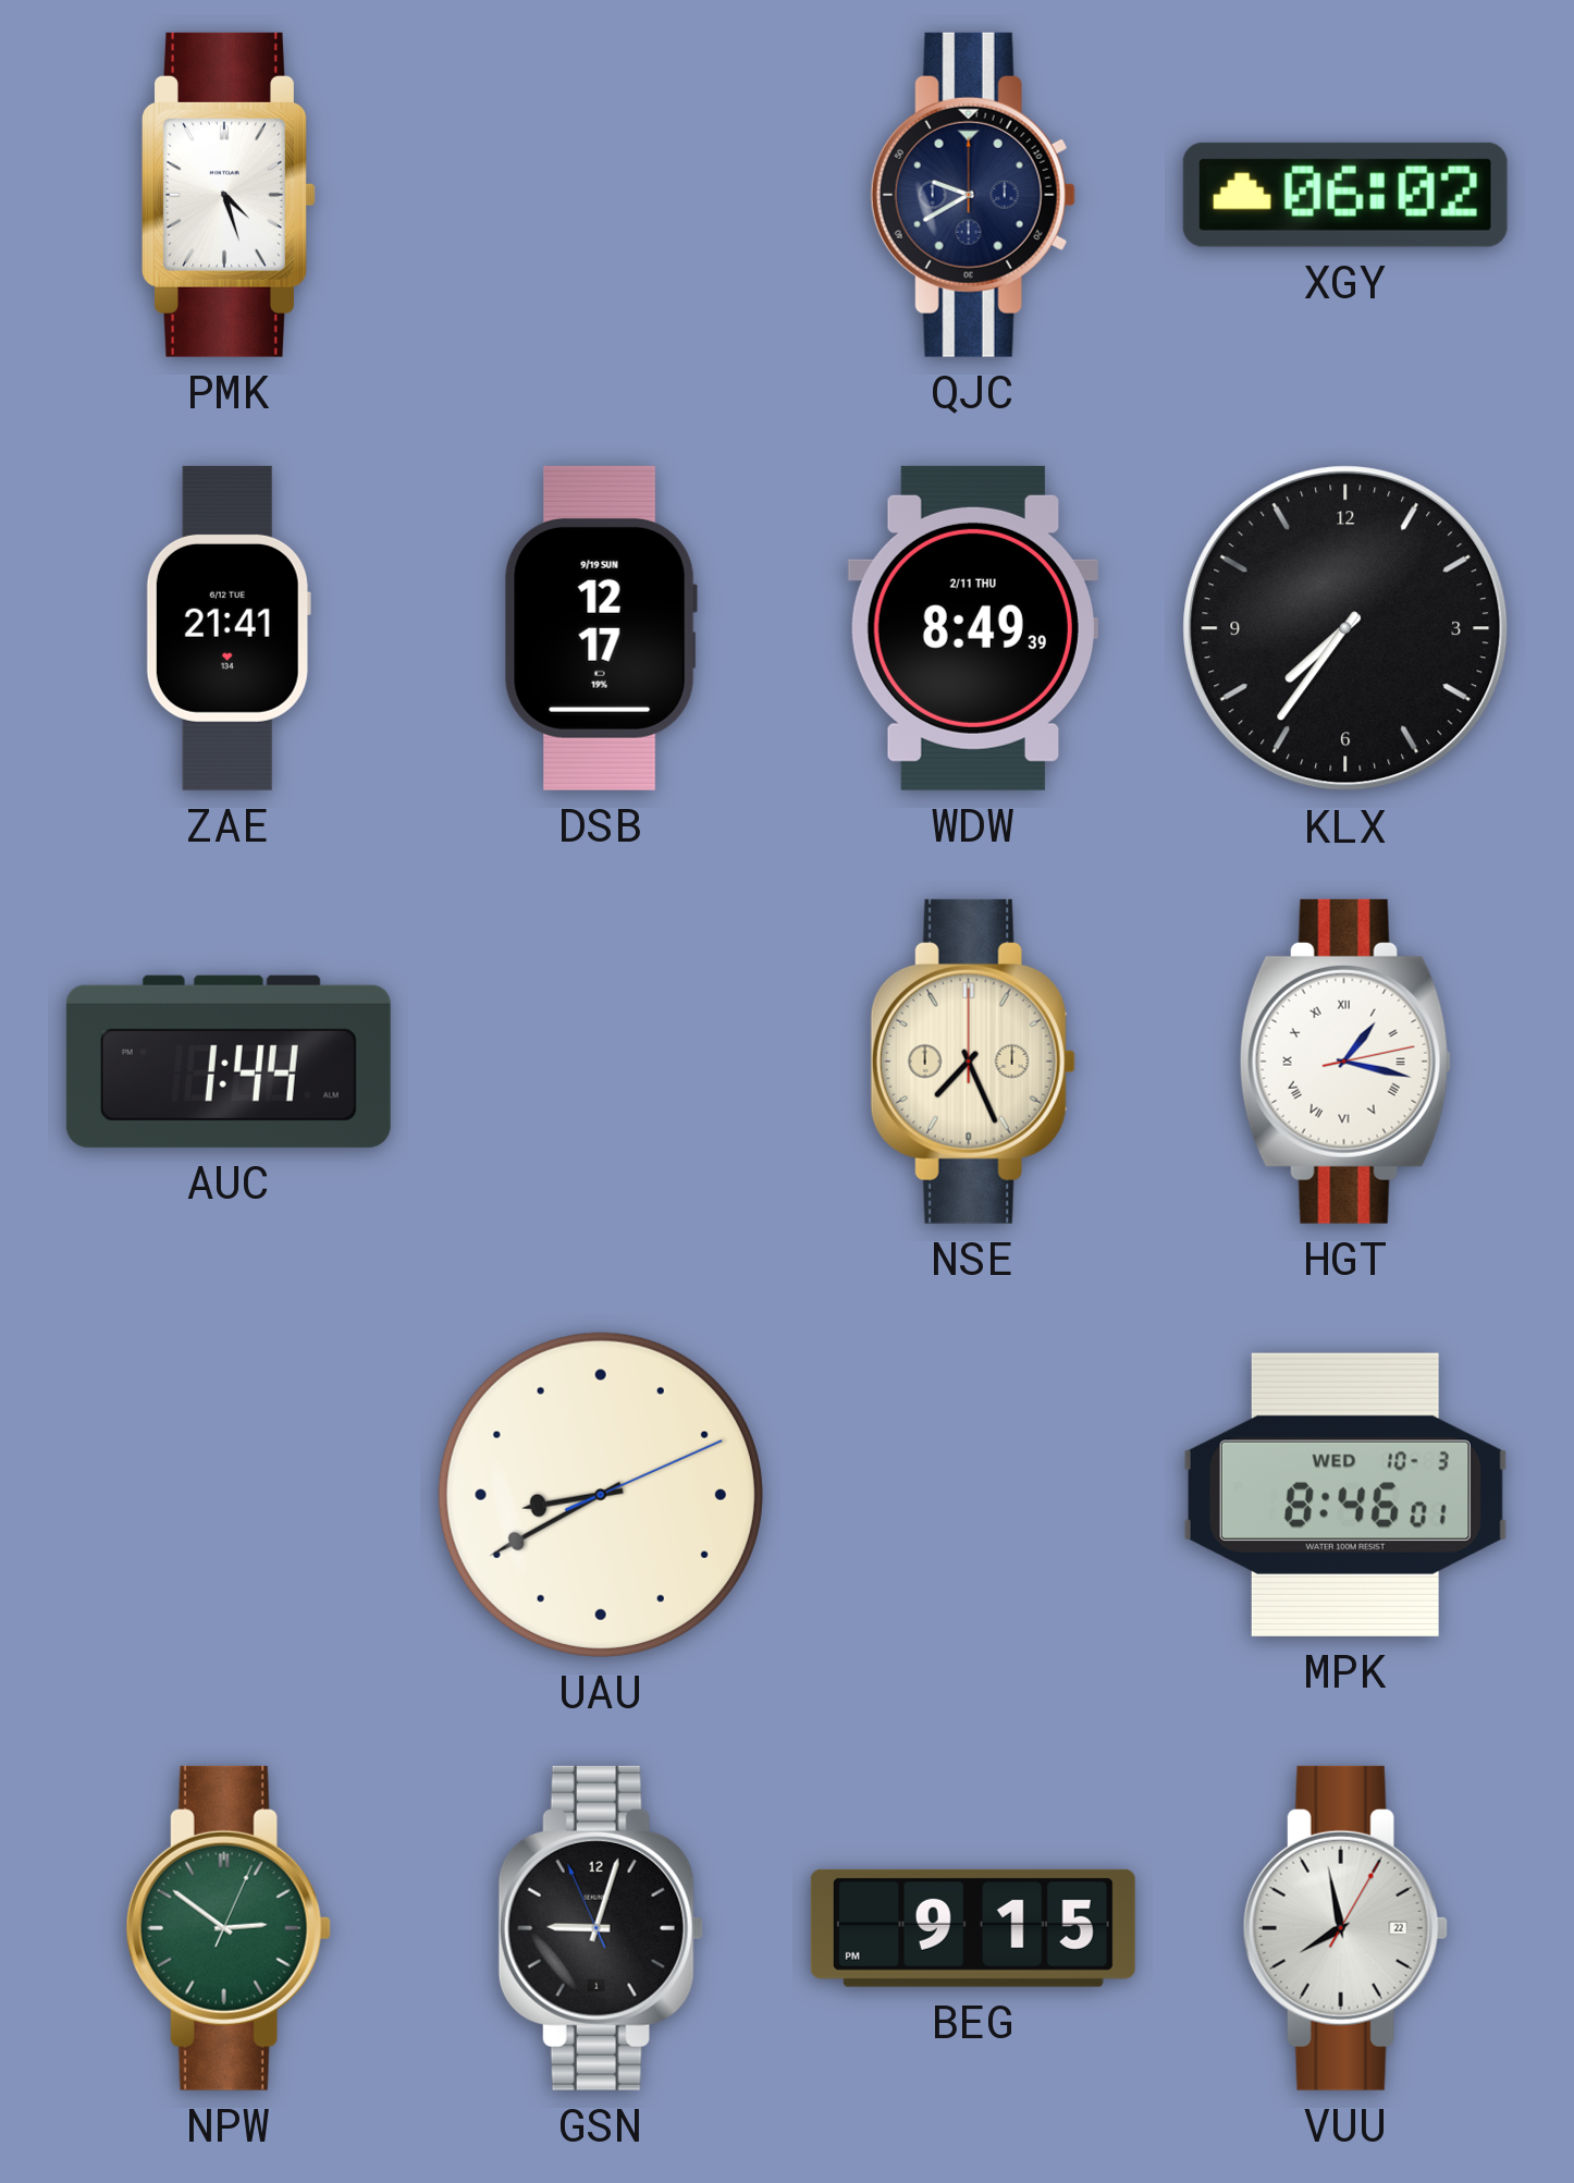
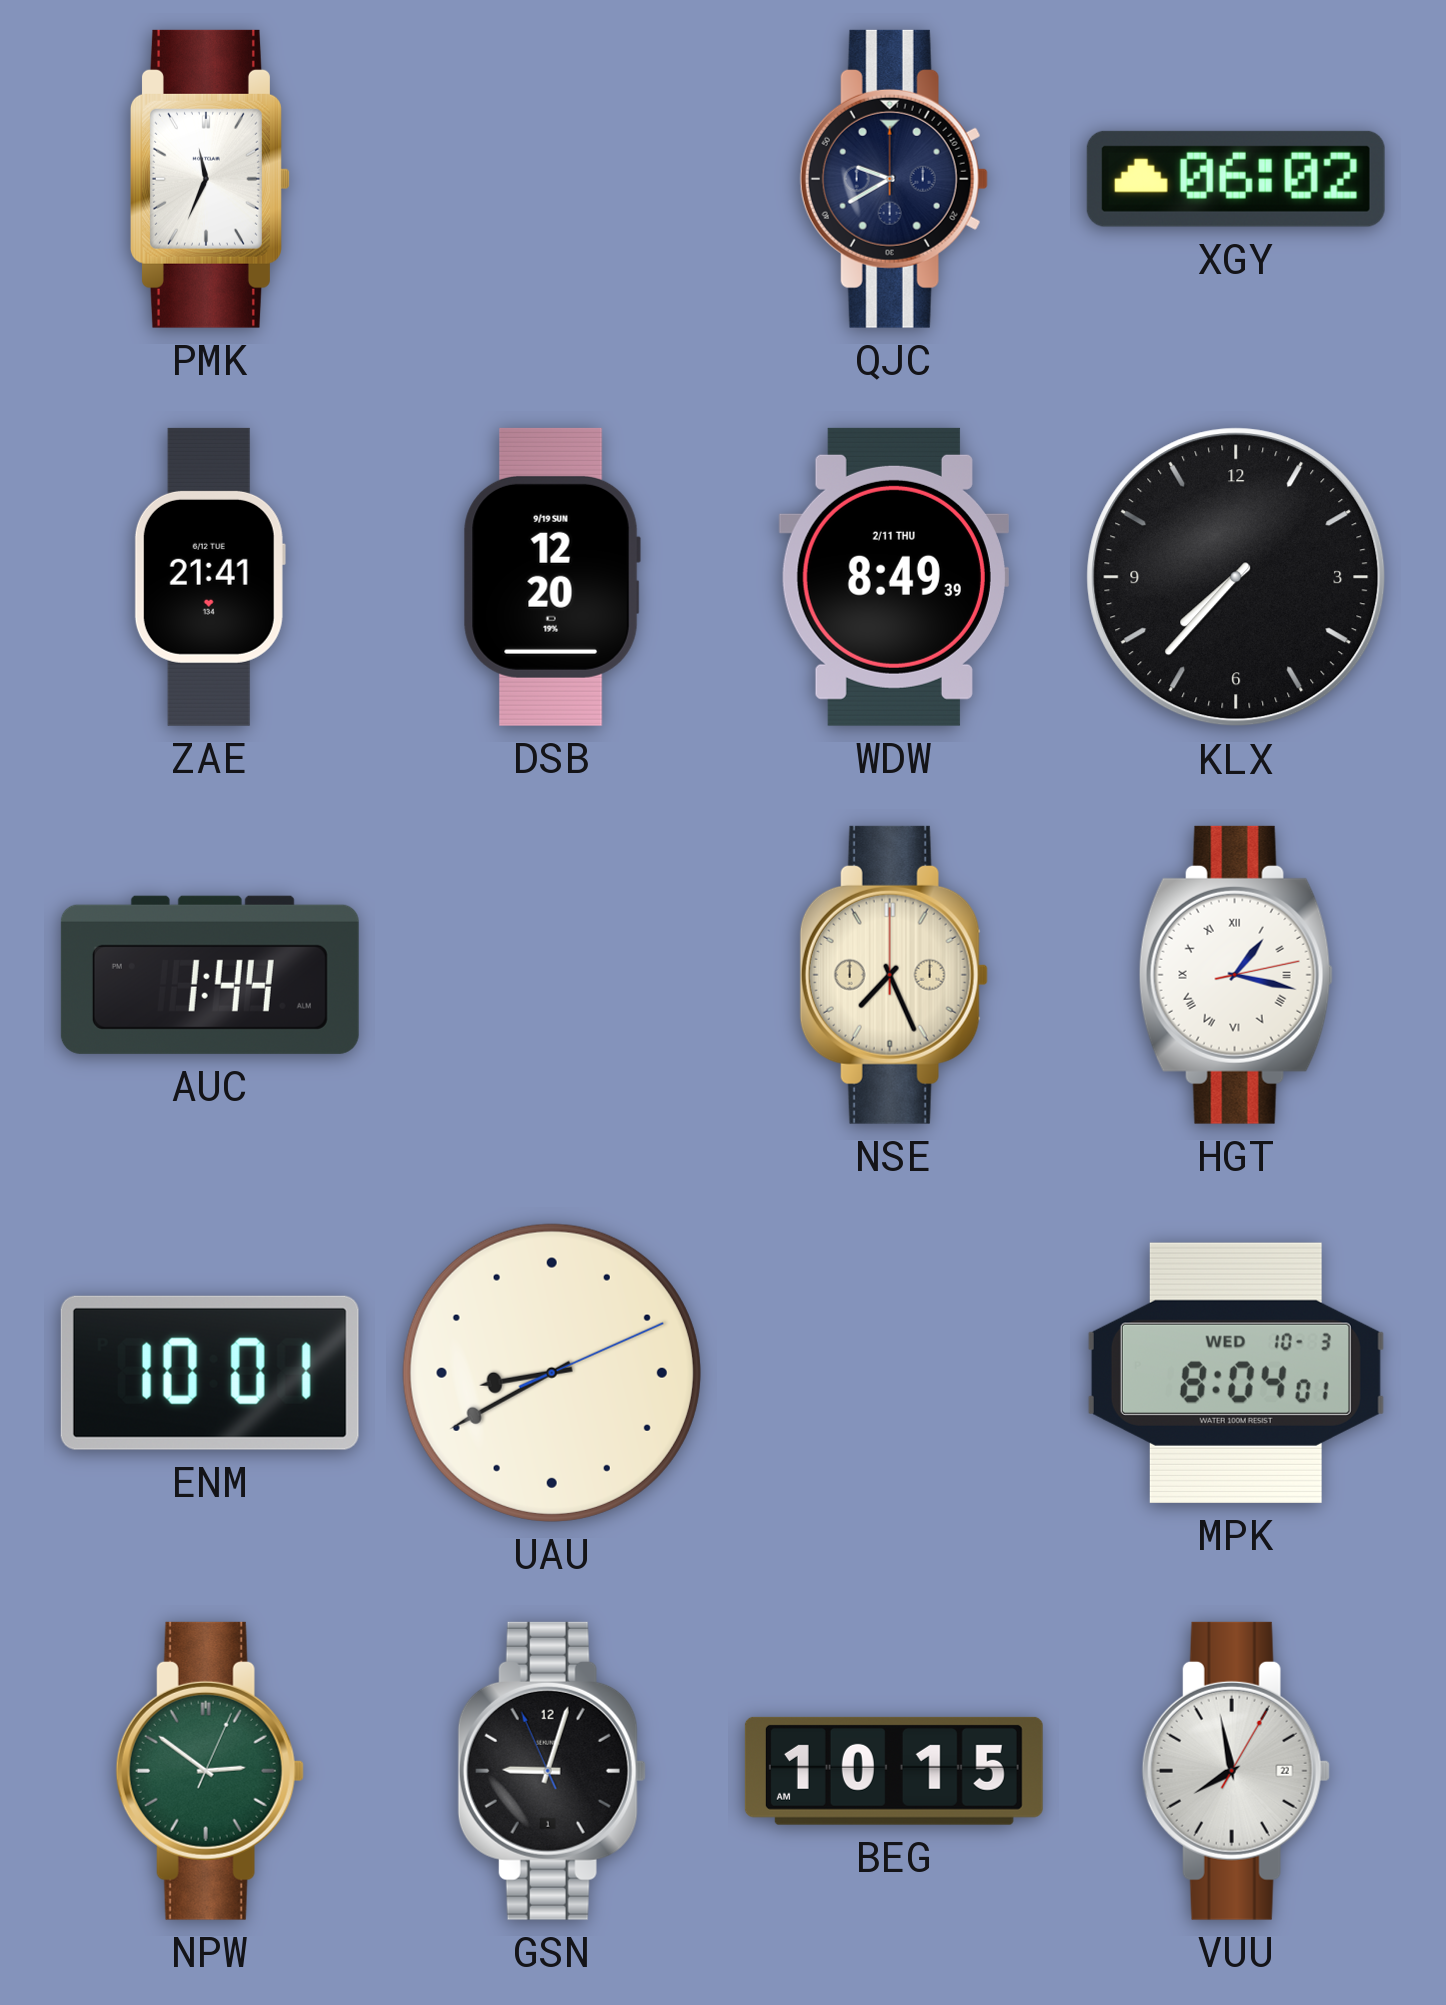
PMK: 4:27 -> 11:34 (210, 179)
DSB: 12:17 -> 12:20 (552, 577)
KLX: 7:36 -> 7:37 (1236, 577)
ENM: none -> 10:01 (210, 1373)
MPK: 8:46 -> 8:04 (1236, 1373)
BEG: 9:15 -> 10:15 (894, 1771)
